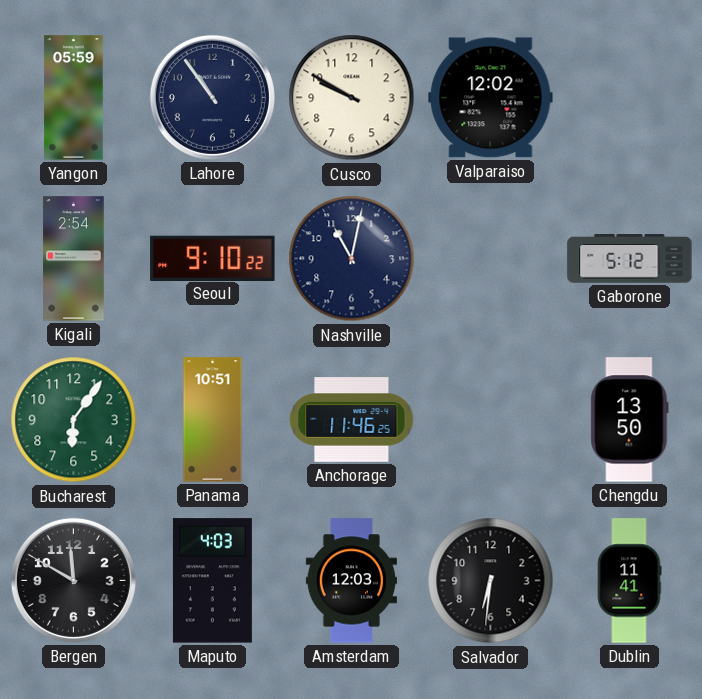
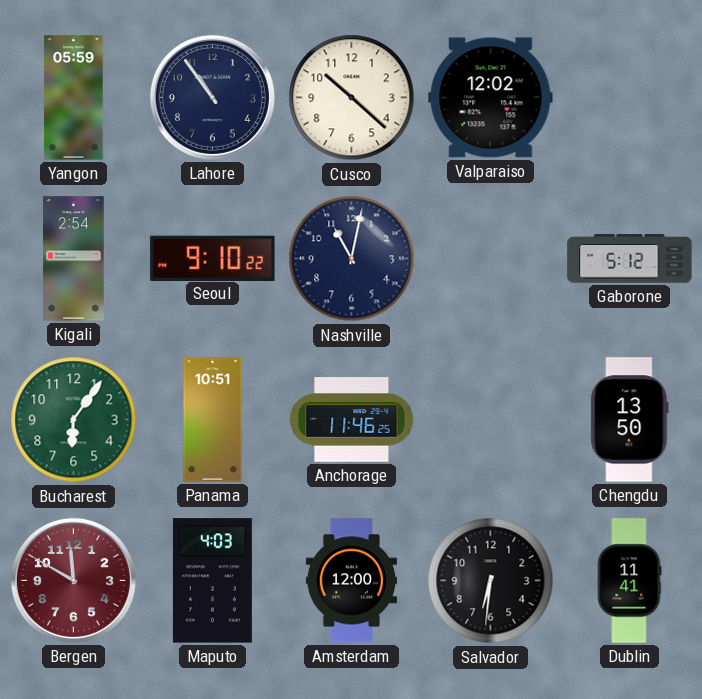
Cusco: 9:50 -> 10:22 (352, 98)
Bergen dial: black -> burgundy (73, 580)
Amsterdam: 12:03 -> 12:00 (351, 581)
